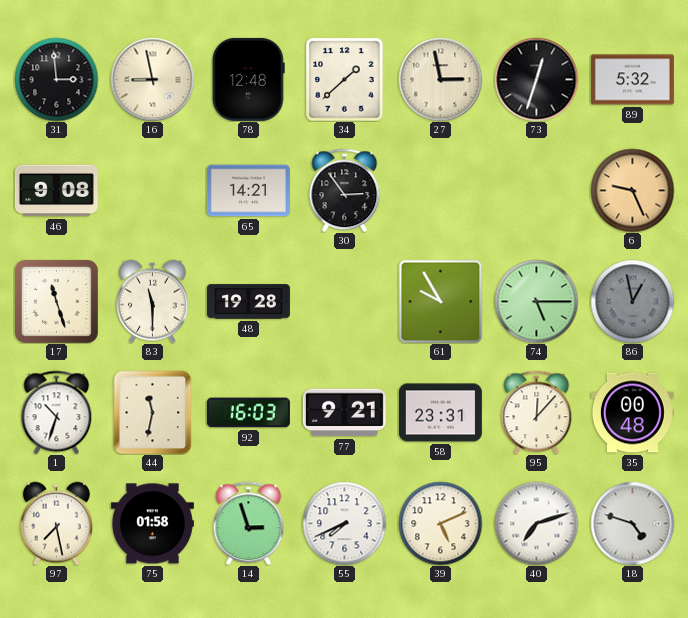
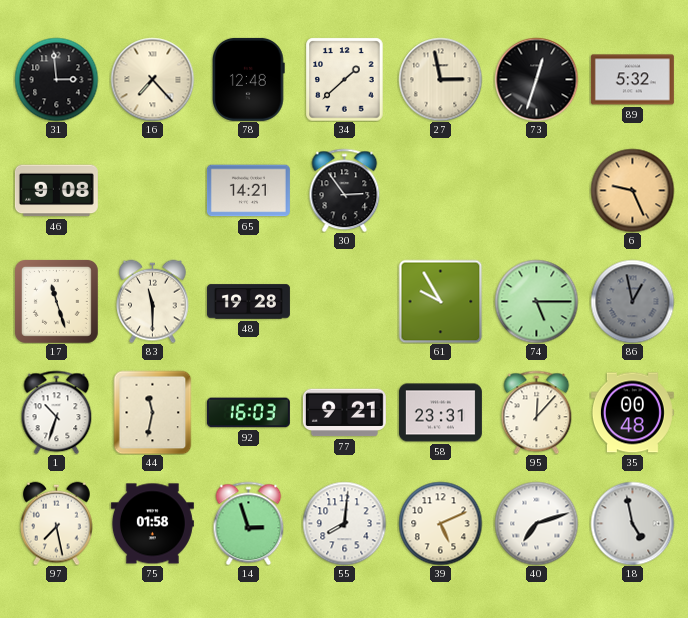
16: 8:58 -> 7:23 (152, 79)
55: 7:41 -> 8:01 (344, 523)
18: 4:48 -> 4:58 (632, 523)
